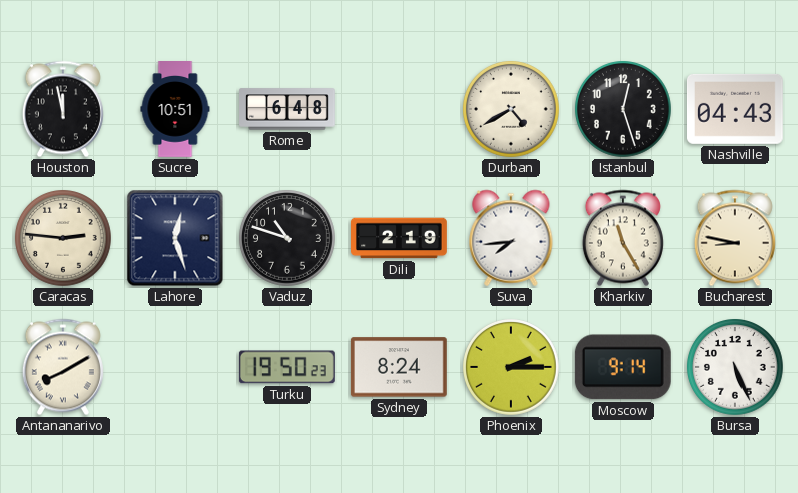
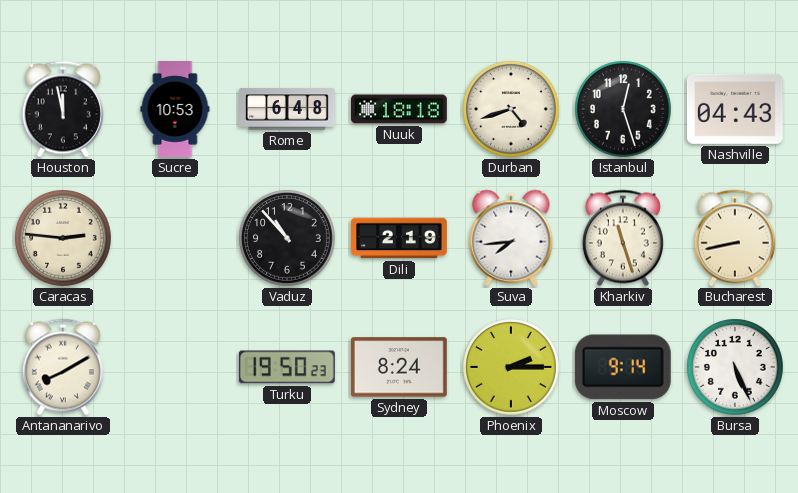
Sucre: 10:51 -> 10:53 (175, 110)
Nuuk: none -> 18:18 (400, 109)
Durban: 4:40 -> 4:42 (512, 110)
Lahore: 12:27 -> none (175, 238)
Vaduz: 10:48 -> 10:53 (288, 239)
Kharkiv: 11:25 -> 11:27 (623, 238)
Bucharest: 8:47 -> 8:43 (735, 238)
